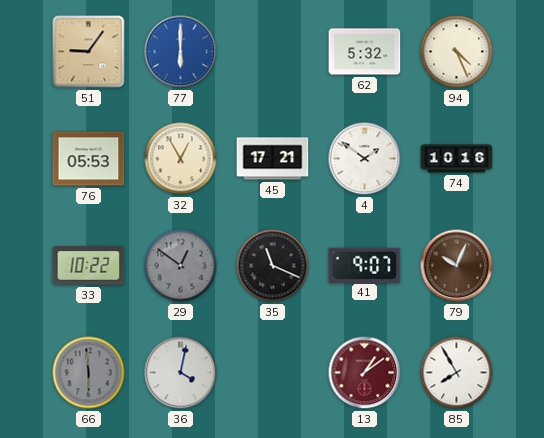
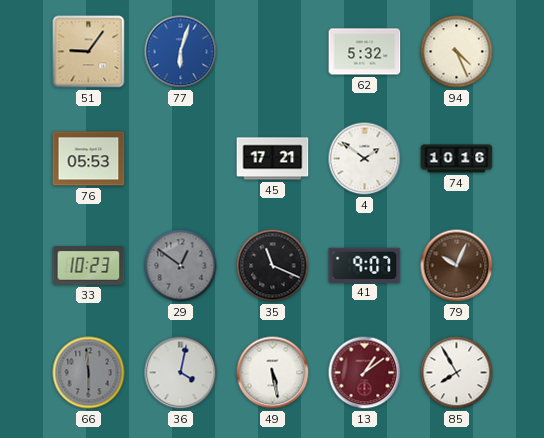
77: 6:00 -> 6:03 (181, 52)
32: 12:55 -> none (181, 159)
33: 10:22 -> 10:23 (89, 266)
49: none -> 5:28 (273, 373)
